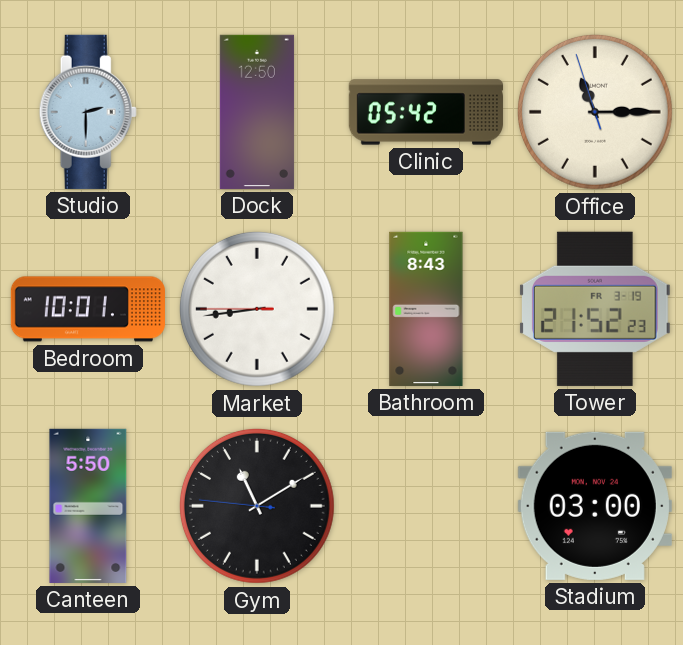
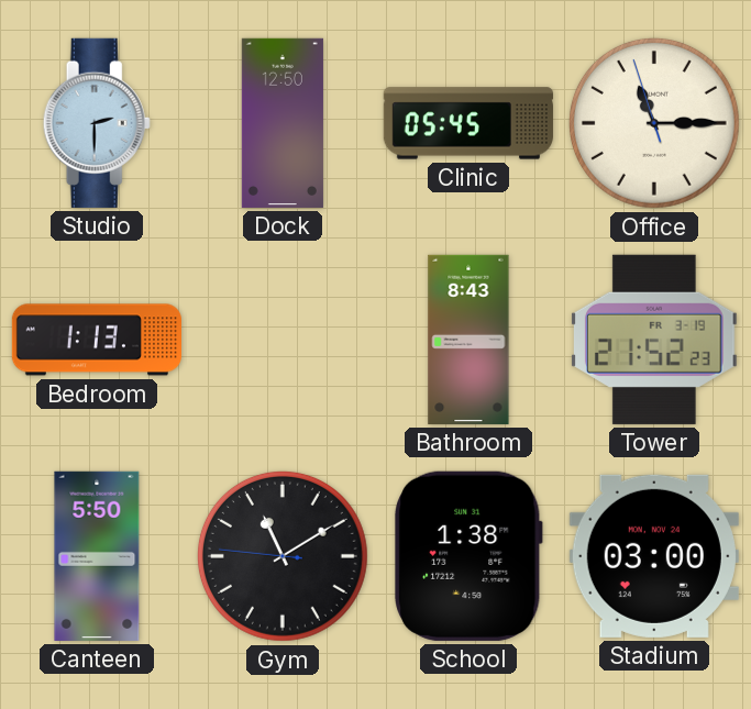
Clinic: 05:42 -> 05:45 (468, 123)
Bedroom: 10:01 -> 1:13 (96, 340)
Market: 8:43 -> none (257, 309)
School: none -> 1:38 (468, 556)
